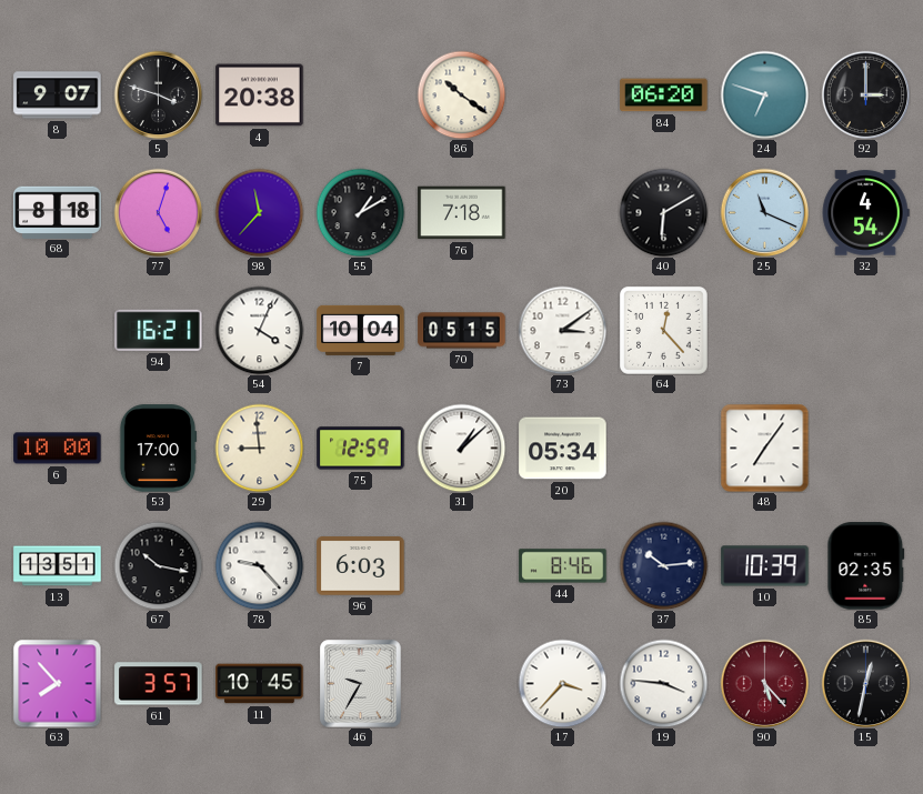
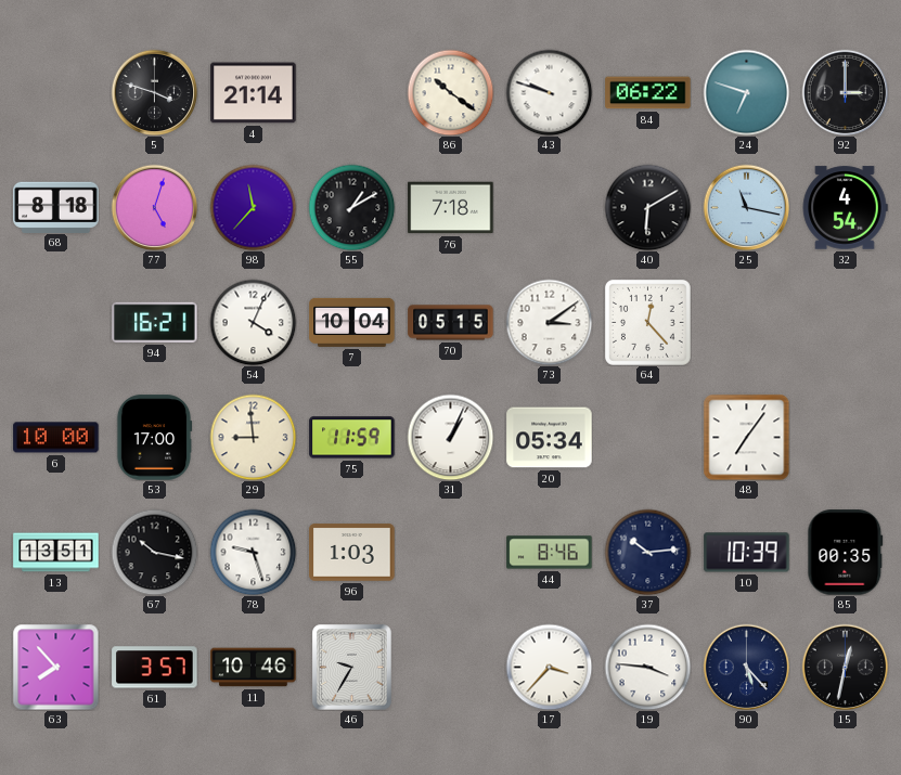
8: 9:07 -> none (58, 96)
4: 20:38 -> 21:14 (254, 93)
43: none -> 9:48 (549, 92)
84: 06:20 -> 06:22 (648, 93)
25: 11:19 -> 11:17 (746, 207)
75: 12:59 -> 11:59 (352, 438)
31: 1:08 -> 1:04 (450, 437)
78: 9:23 -> 9:27 (253, 552)
96: 6:03 -> 1:03 (352, 553)
85: 02:35 -> 00:35 (846, 553)
11: 10:45 -> 10:46 (254, 668)
90 dial: burgundy -> navy (746, 667)
